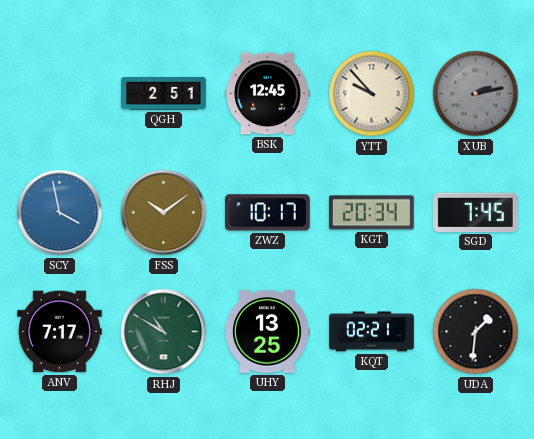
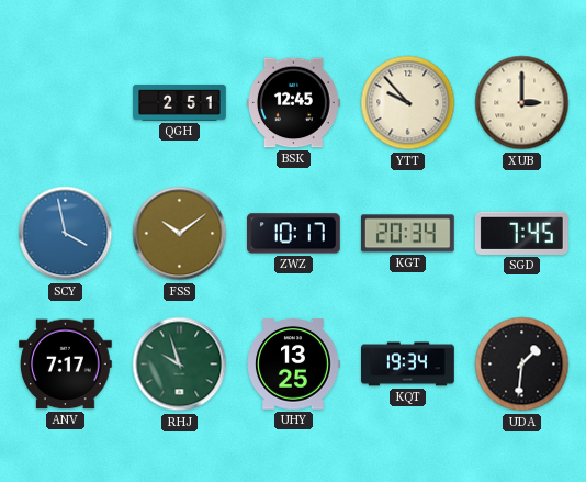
XUB: 2:13 -> 3:00 (522, 103)
XUB dial: grey -> cream (522, 103)
RHJ: 10:50 -> 9:57 (180, 365)
KQT: 02:21 -> 19:34 (408, 365)
